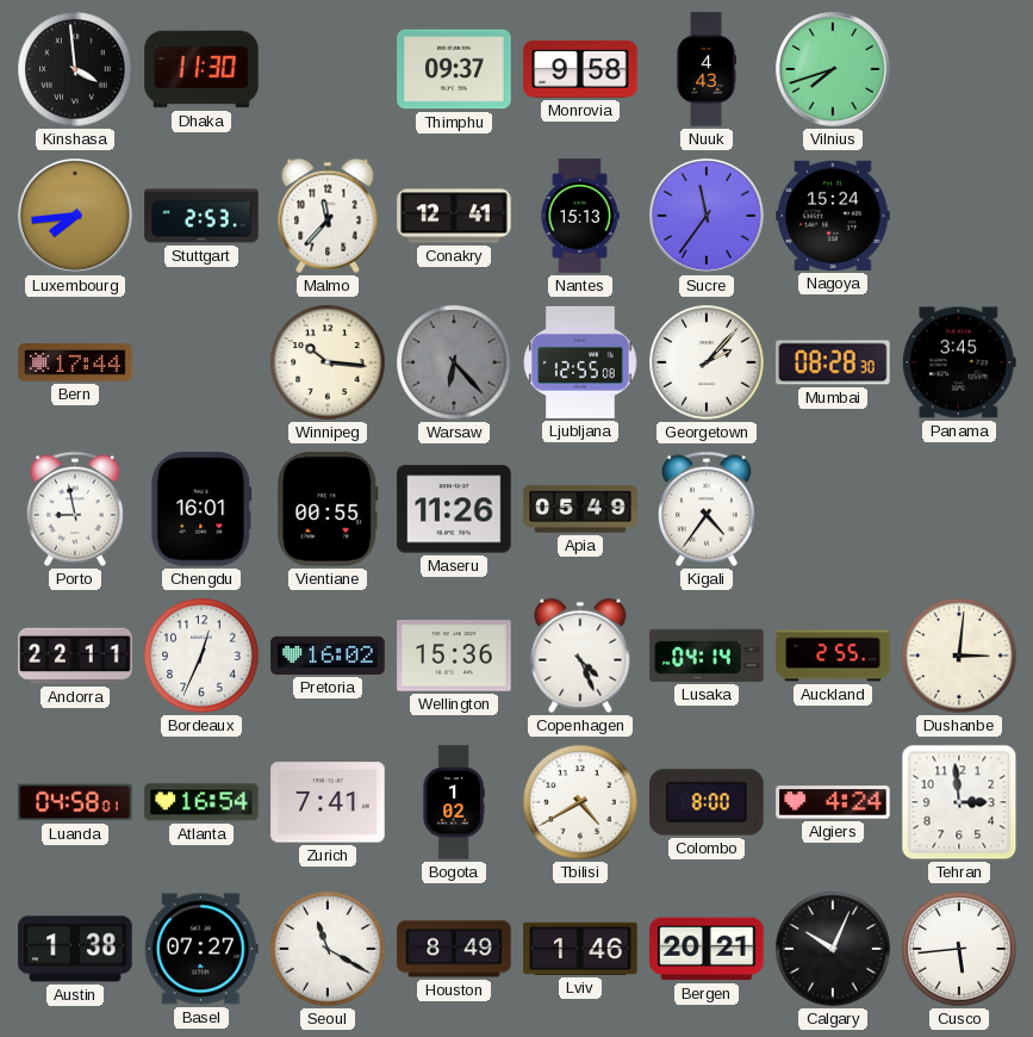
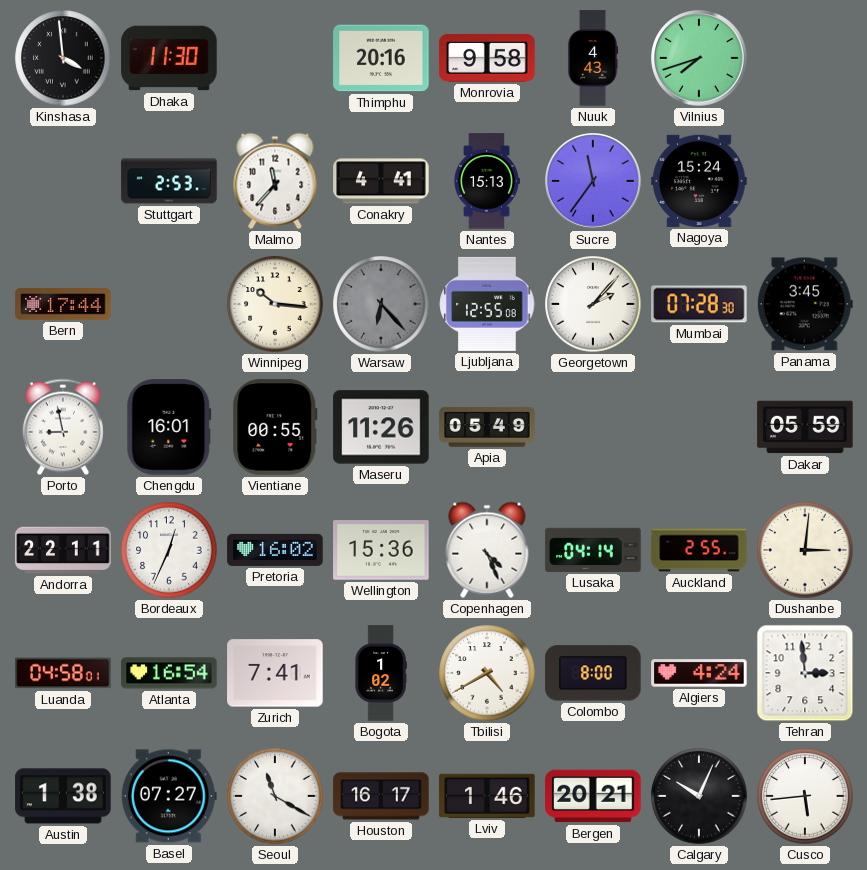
Thimphu: 09:37 -> 20:16 (381, 58)
Luxembourg: 7:44 -> none (75, 216)
Conakry: 12:41 -> 4:41 (381, 181)
Mumbai: 08:28 -> 07:28 (699, 304)
Kigali: 4:36 -> none (707, 509)
Dakar: none -> 05:59 (805, 427)
Houston: 8:49 -> 16:17 (381, 796)
